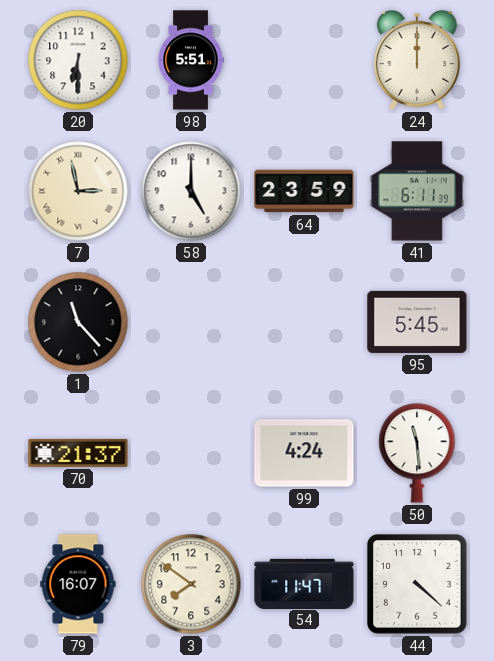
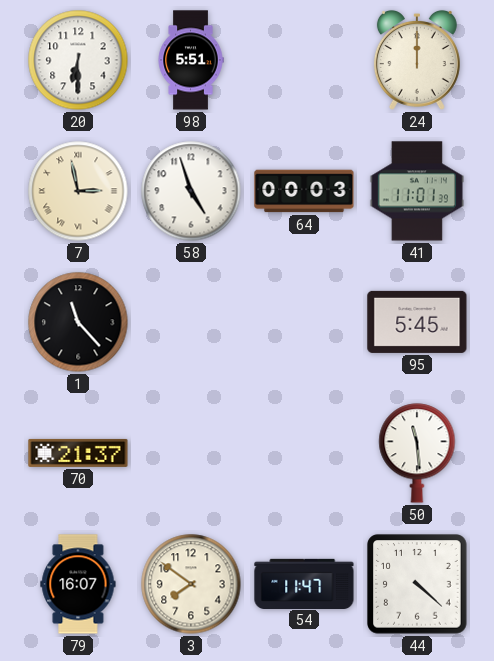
58: 5:00 -> 4:57 (191, 191)
64: 23:59 -> 00:03 (304, 191)
41: 6:11 -> 11:01 (417, 191)
99: 4:24 -> none (304, 453)
